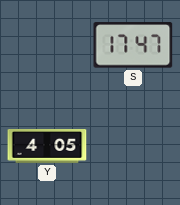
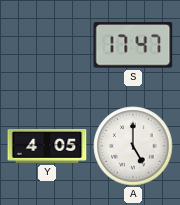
A: none -> 5:00 (133, 146)
